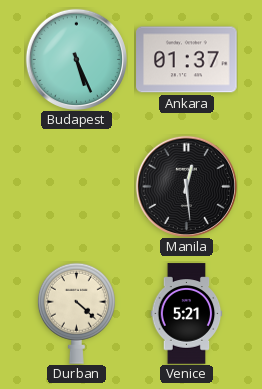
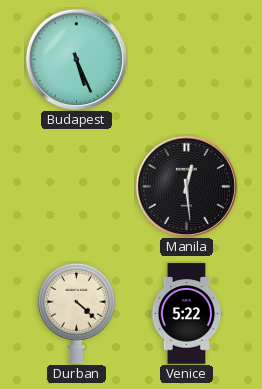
Ankara: 01:37 -> none (187, 60)
Venice: 5:21 -> 5:22 (187, 314)
